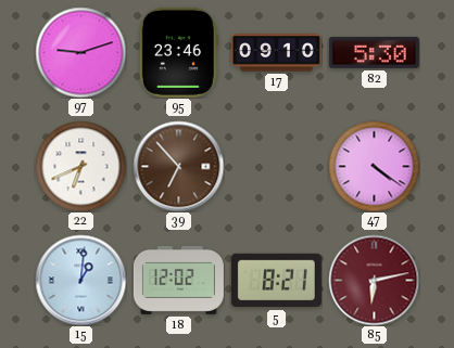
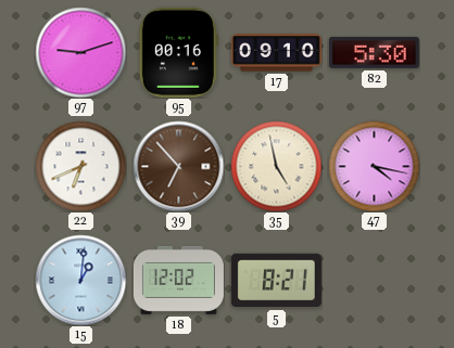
95: 23:46 -> 00:16 (178, 52)
35: none -> 4:58 (276, 166)
47: 4:21 -> 4:17 (374, 166)
85: 6:13 -> none (374, 280)
